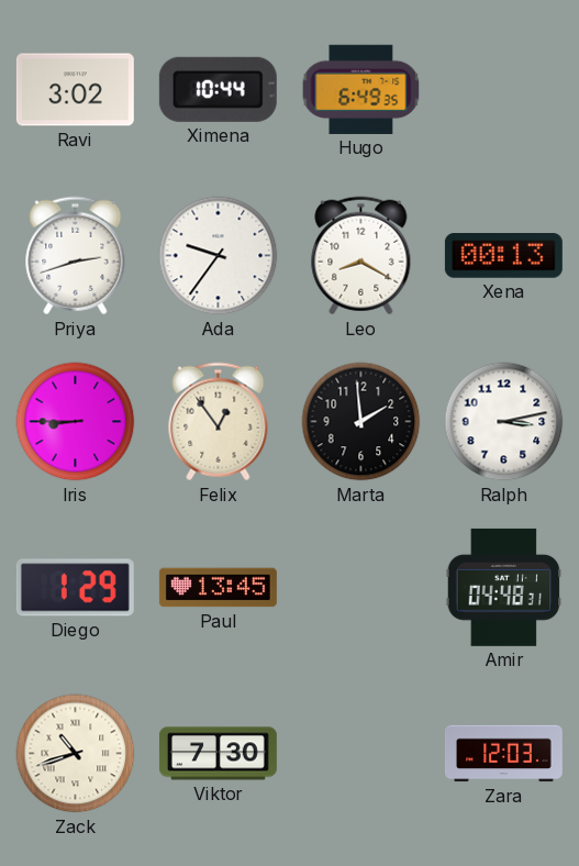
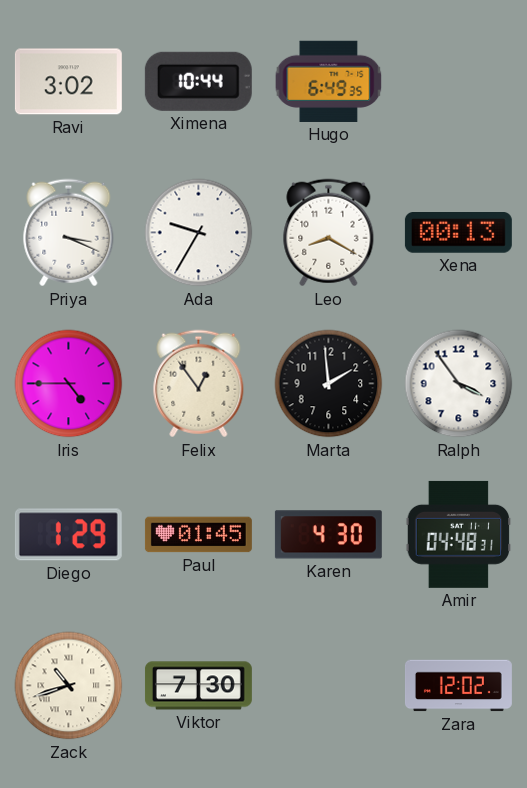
Priya: 2:42 -> 3:19 (69, 233)
Ada: 9:36 -> 9:35 (199, 233)
Iris: 8:45 -> 4:45 (69, 384)
Ralph: 3:13 -> 3:54 (459, 384)
Paul: 13:45 -> 01:45 (198, 535)
Karen: none -> 4:30 (328, 535)
Zara: 12:03 -> 12:02 (458, 686)
